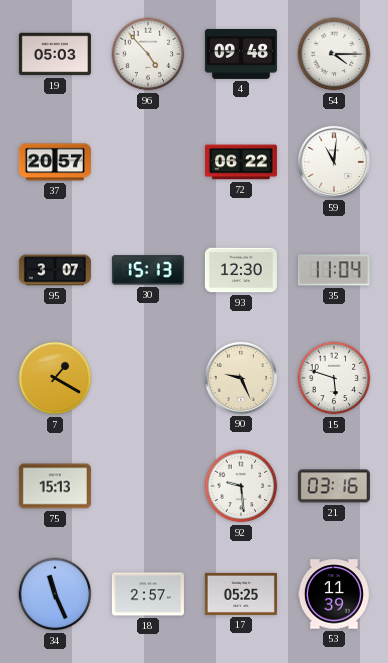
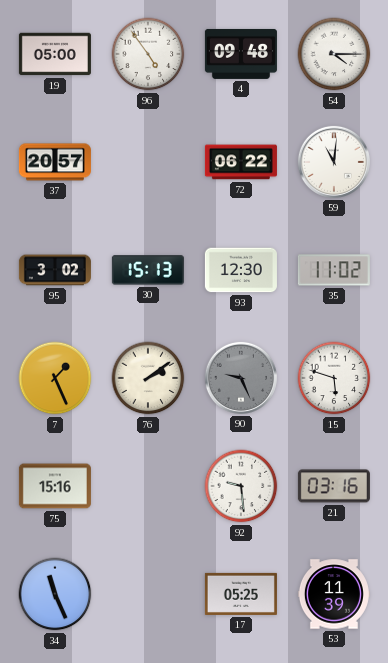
19: 05:03 -> 05:00 (55, 54)
96: 4:53 -> 4:54 (148, 54)
95: 3:07 -> 3:02 (55, 270)
35: 11:04 -> 11:02 (334, 270)
7: 1:20 -> 1:26 (55, 378)
76: none -> 2:09 (148, 378)
90 dial: cream -> grey (241, 378)
75: 15:13 -> 15:16 (55, 486)
18: 2:57 -> none (148, 594)
